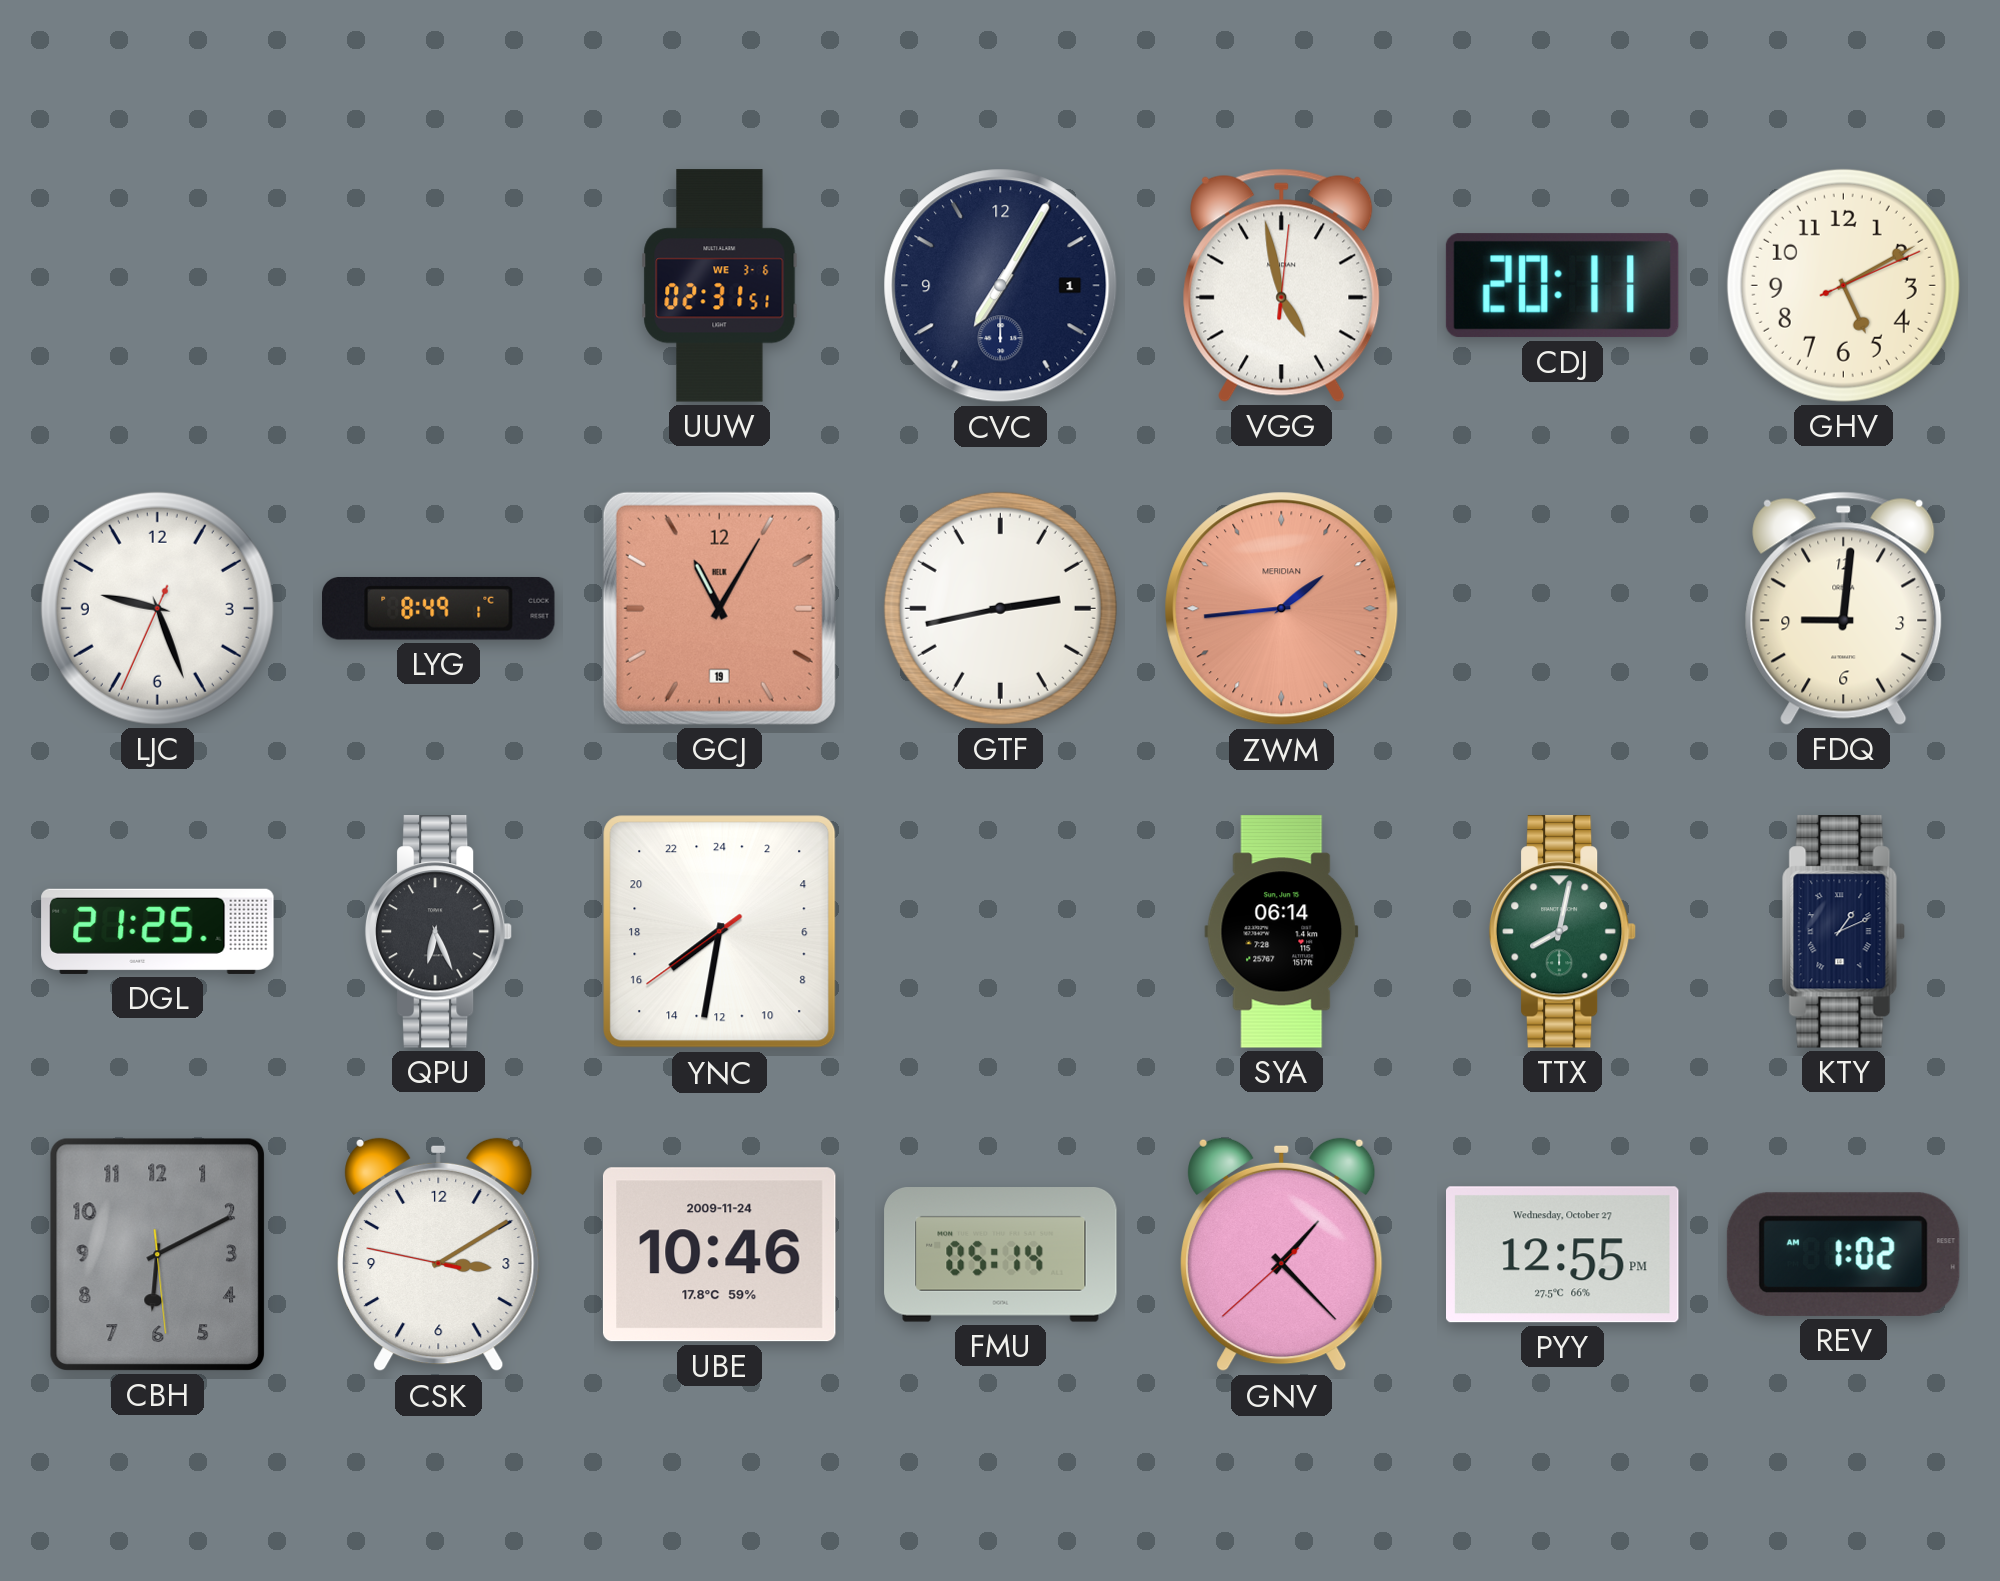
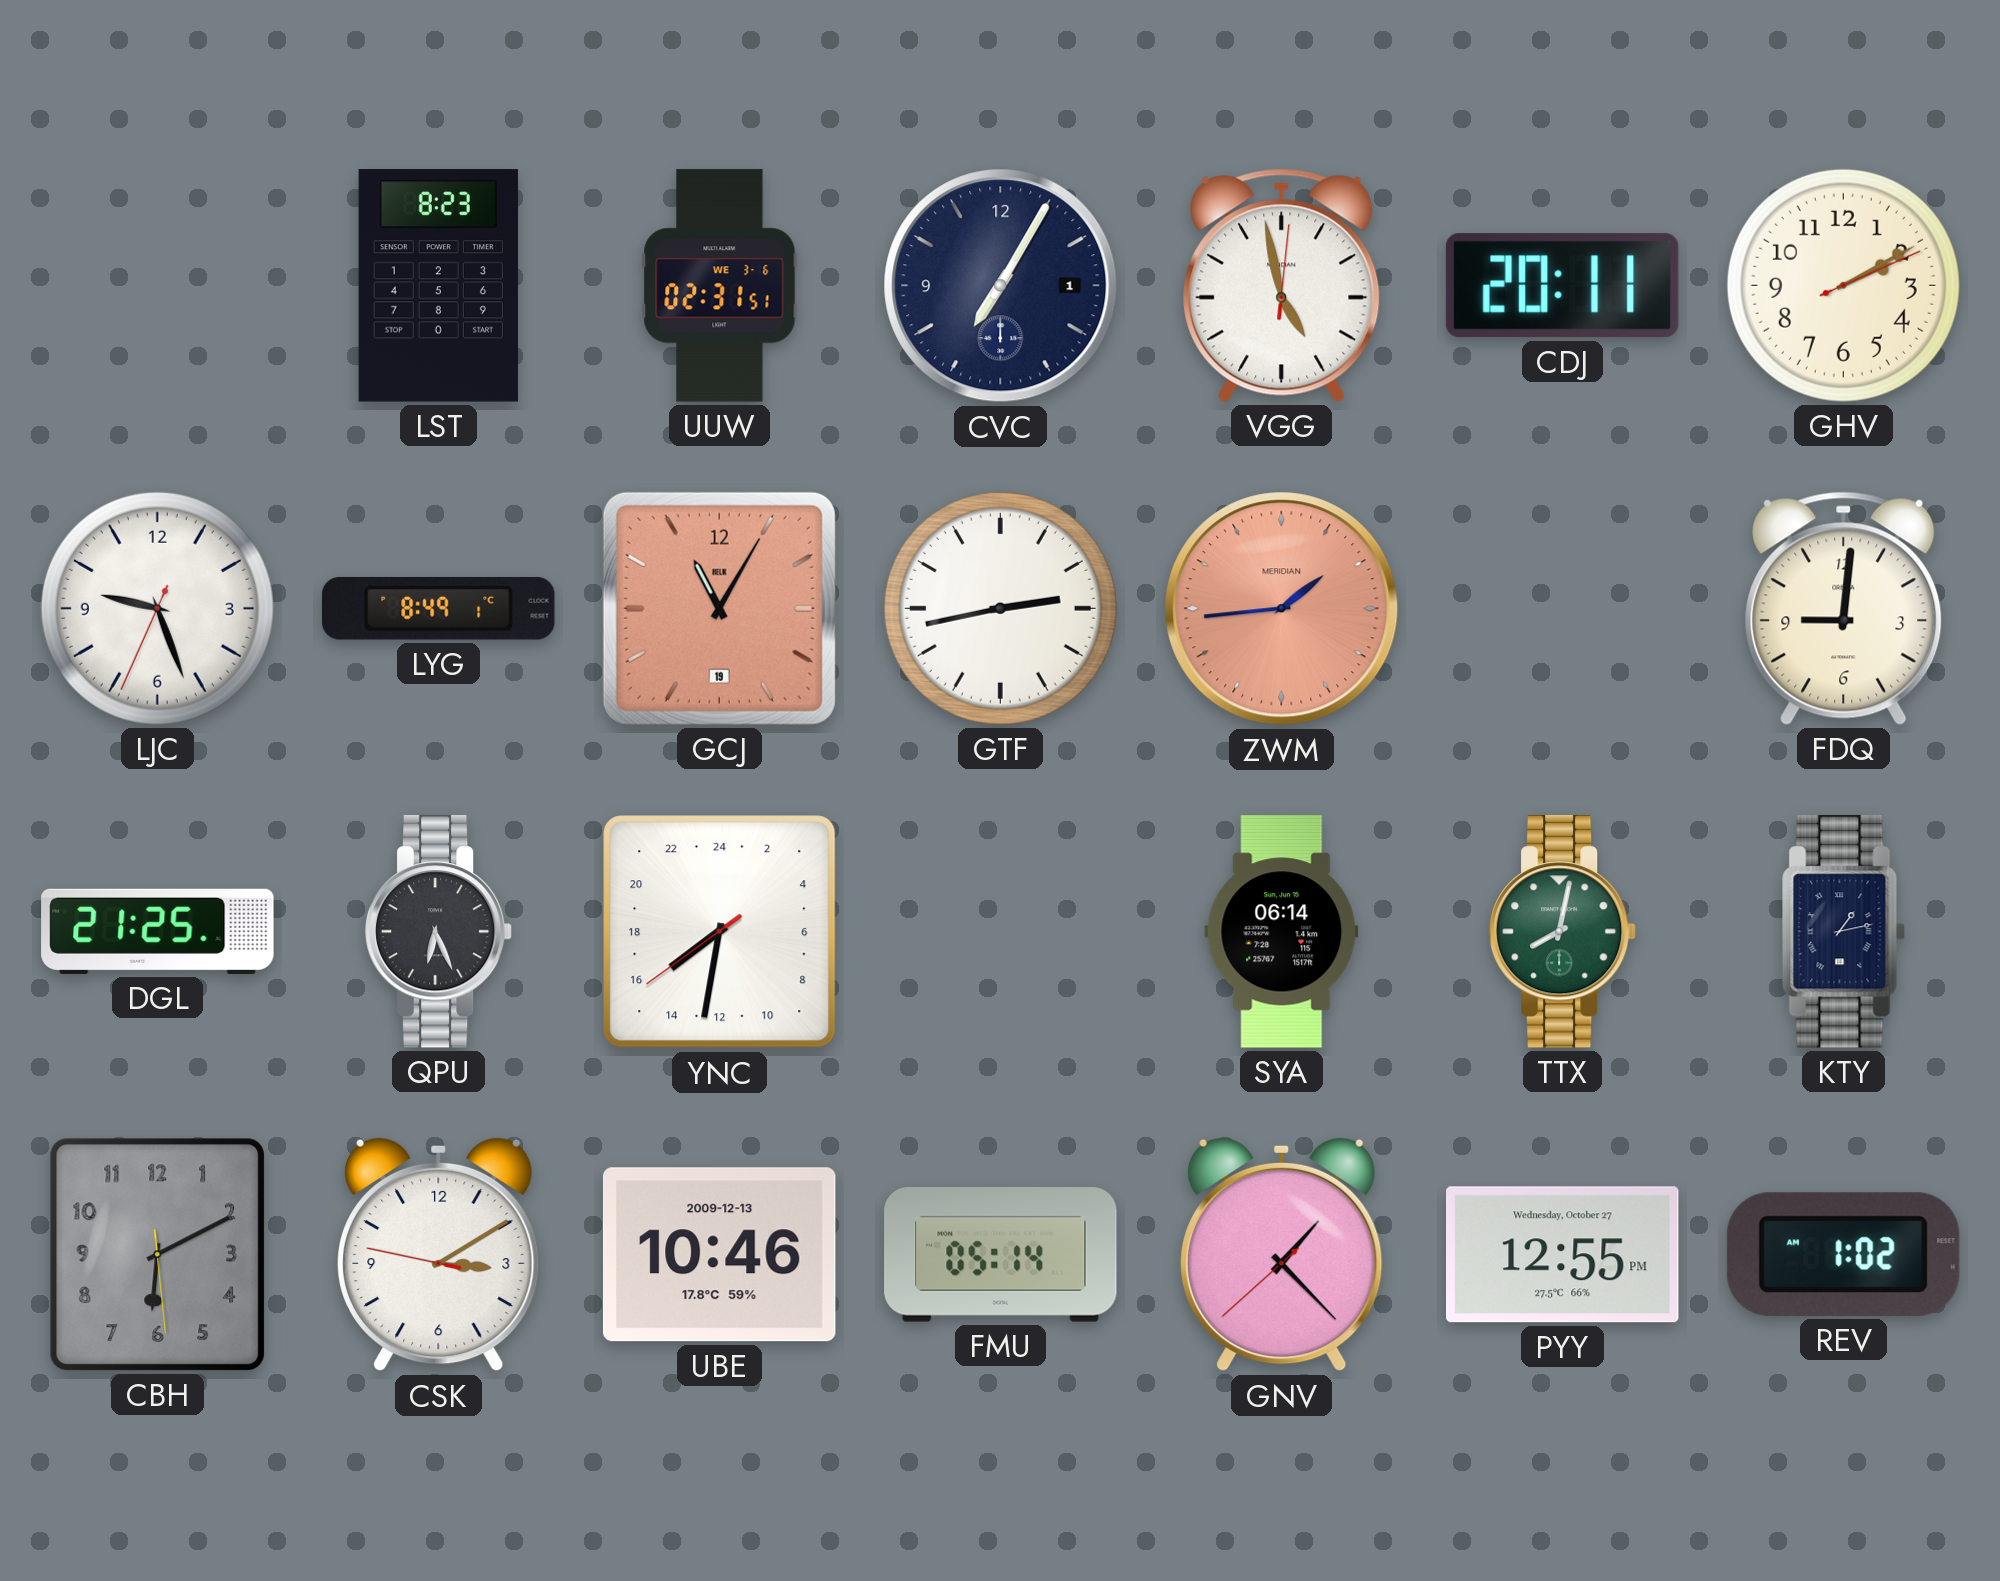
LST: none -> 8:23 (438, 286)
GHV: 5:10 -> 2:10 (1843, 285)
KTY: 1:11 -> 1:13 (1843, 932)
UBE date: 2009-11-24 -> 2009-12-13 (719, 1255)
